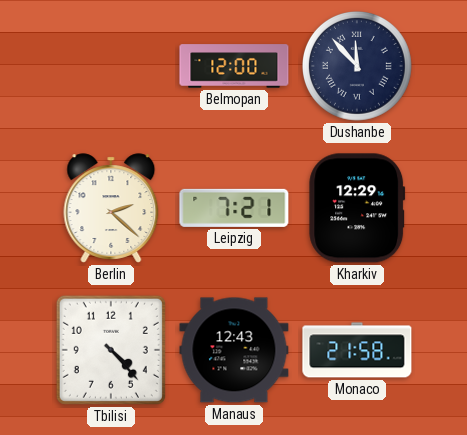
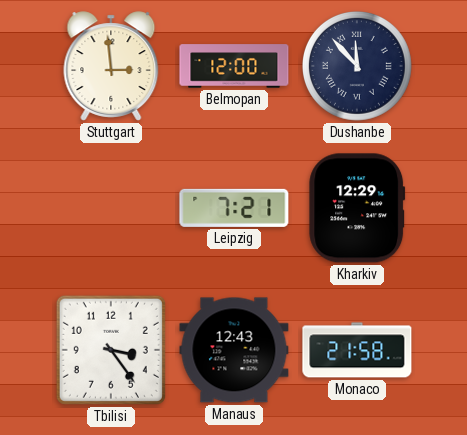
Stuttgart: none -> 2:59 (111, 66)
Berlin: 2:22 -> none (111, 208)
Tbilisi: 4:23 -> 3:24 (111, 350)
